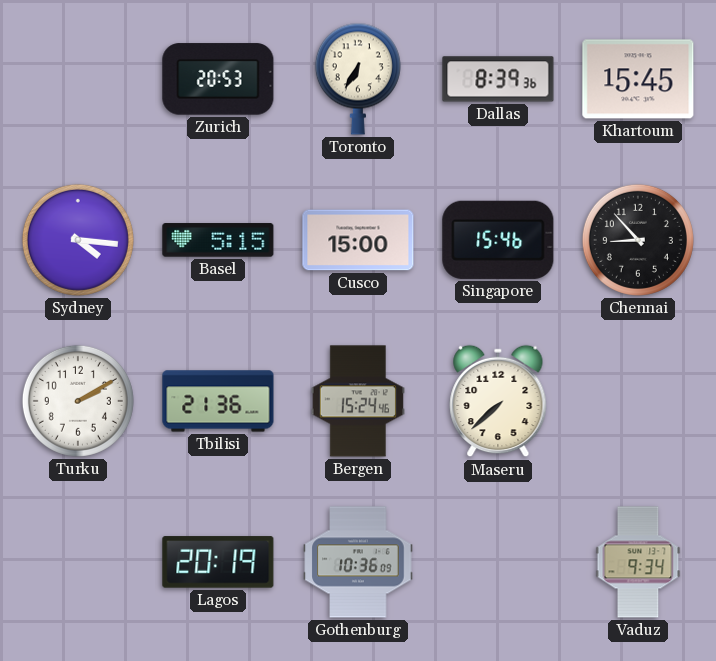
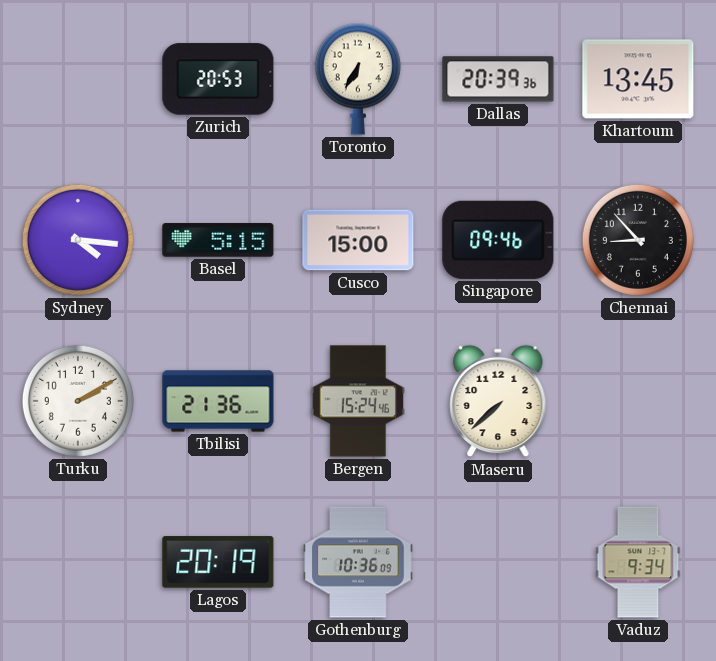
Dallas: 8:39 -> 20:39 (498, 79)
Khartoum: 15:45 -> 13:45 (638, 79)
Singapore: 15:46 -> 09:46 (498, 240)
